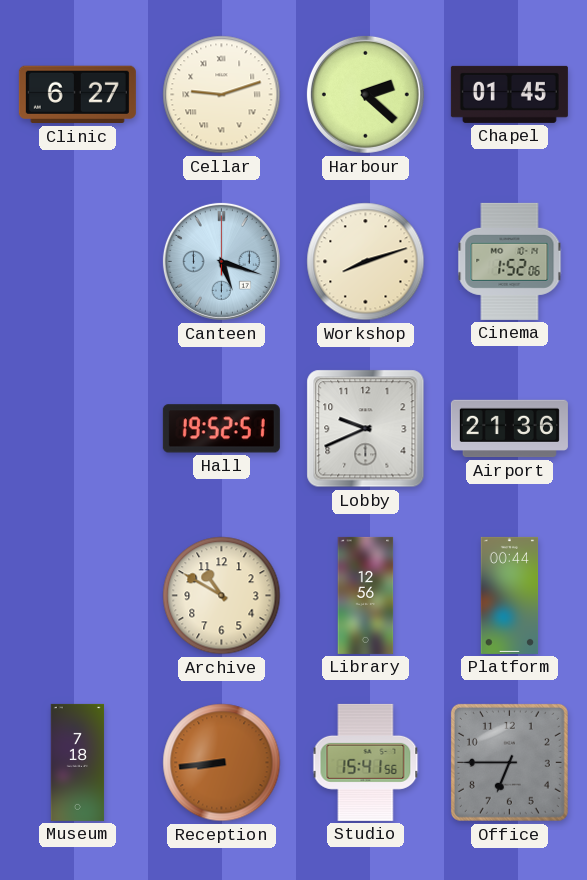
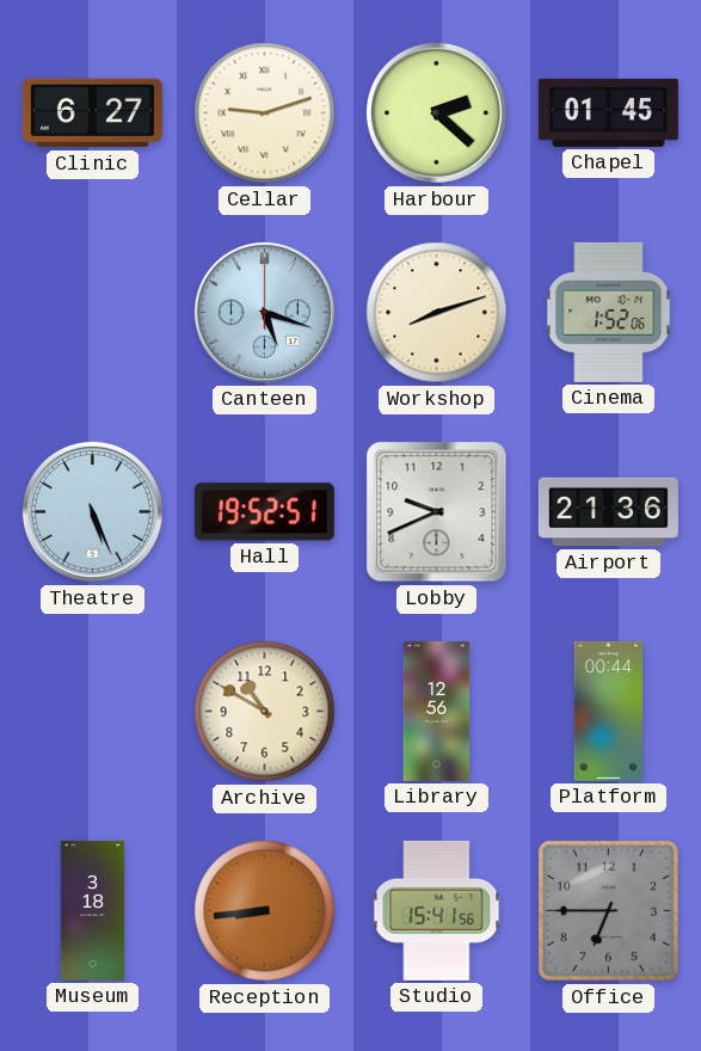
Theatre: none -> 5:26 (92, 511)
Museum: 7:18 -> 3:18 (93, 910)
